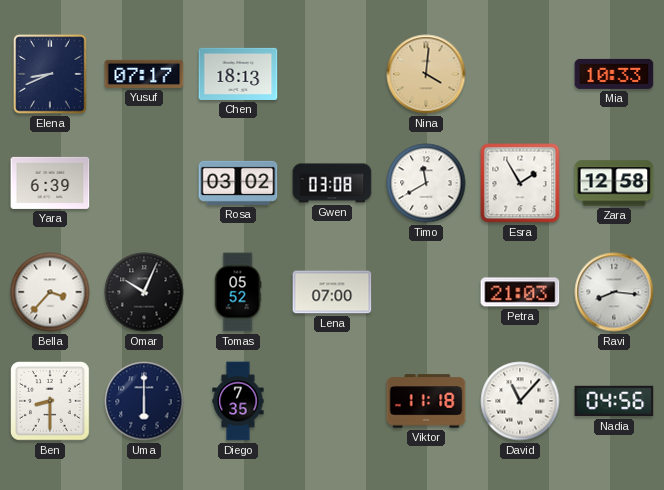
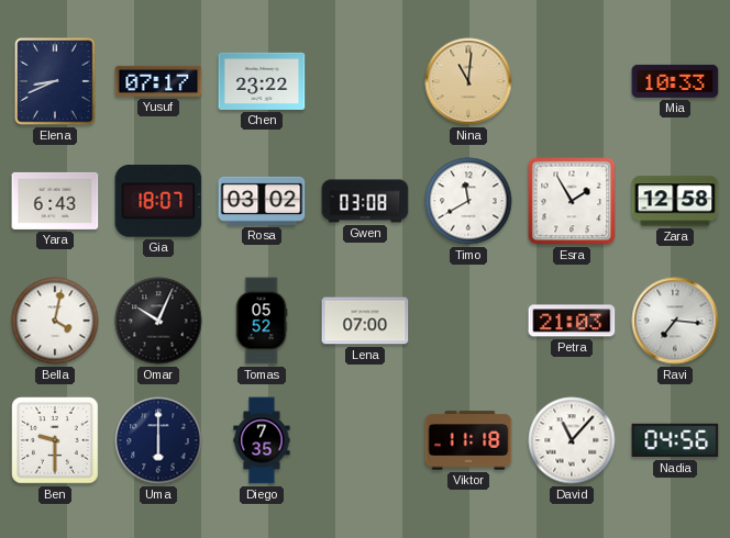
Chen: 18:13 -> 23:22 (262, 81)
Nina: 4:01 -> 11:01 (468, 81)
Yara: 6:39 -> 6:43 (55, 201)
Gia: none -> 18:07 (158, 201)
Bella: 3:37 -> 4:02 (55, 321)
Ravi: 8:16 -> 7:16 (675, 321)
Ben: 8:30 -> 9:30 (56, 441)
